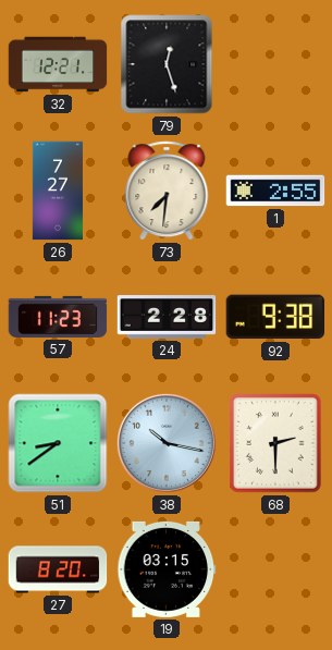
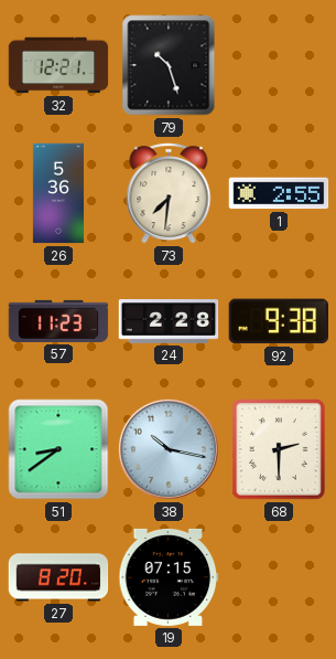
79: 12:27 -> 10:27 (169, 65)
26: 7:27 -> 5:36 (58, 193)
19: 03:15 -> 07:15 (169, 577)
